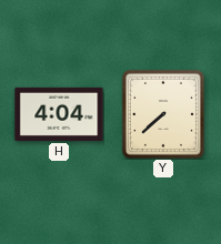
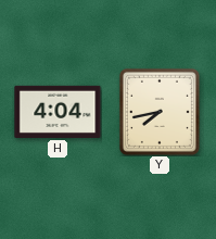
Y: 7:38 -> 7:43 (160, 112)
